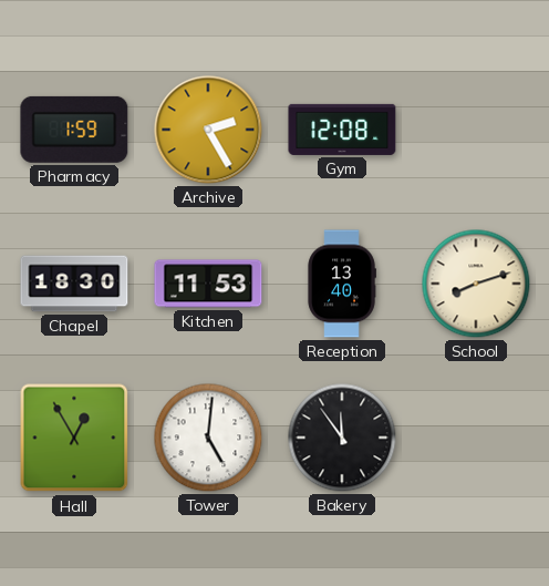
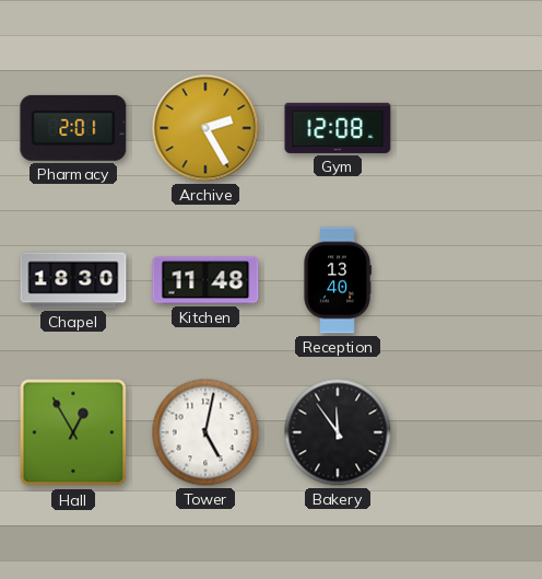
Pharmacy: 1:59 -> 2:01 (73, 128)
Kitchen: 11:53 -> 11:48 (205, 280)
School: 8:12 -> none (476, 284)
Tower: 5:01 -> 5:02 (205, 432)
